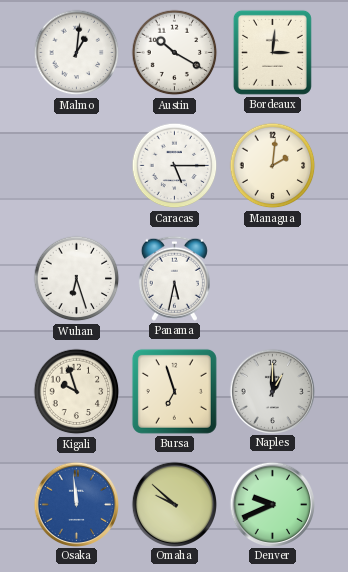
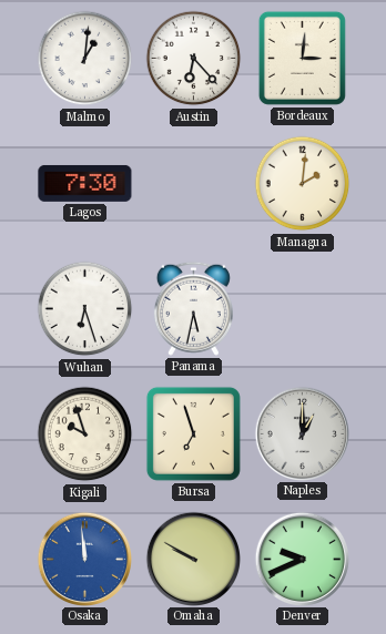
Austin: 10:20 -> 6:23 (194, 59)
Lagos: none -> 7:30 (85, 183)
Caracas: 5:15 -> none (175, 166)
Omaha: 9:52 -> 9:50 (193, 559)
